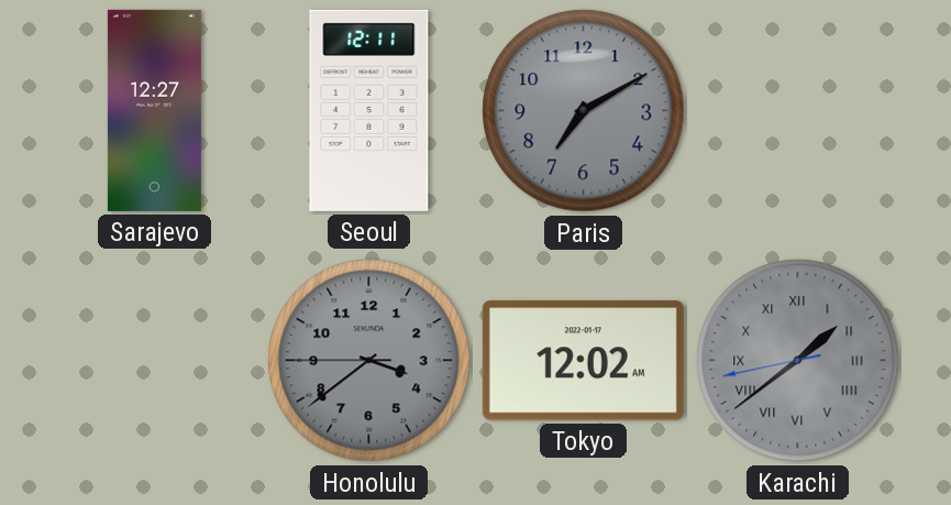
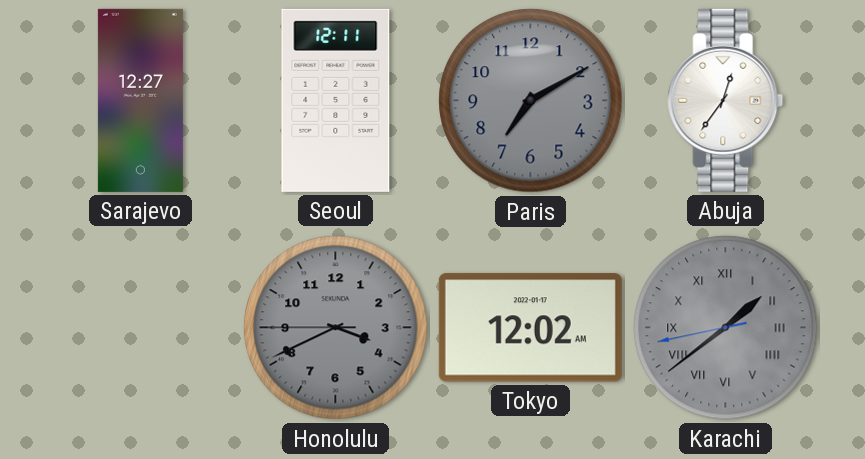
Abuja: none -> 12:36 (726, 100)
Honolulu: 3:38 -> 3:40 (336, 328)
